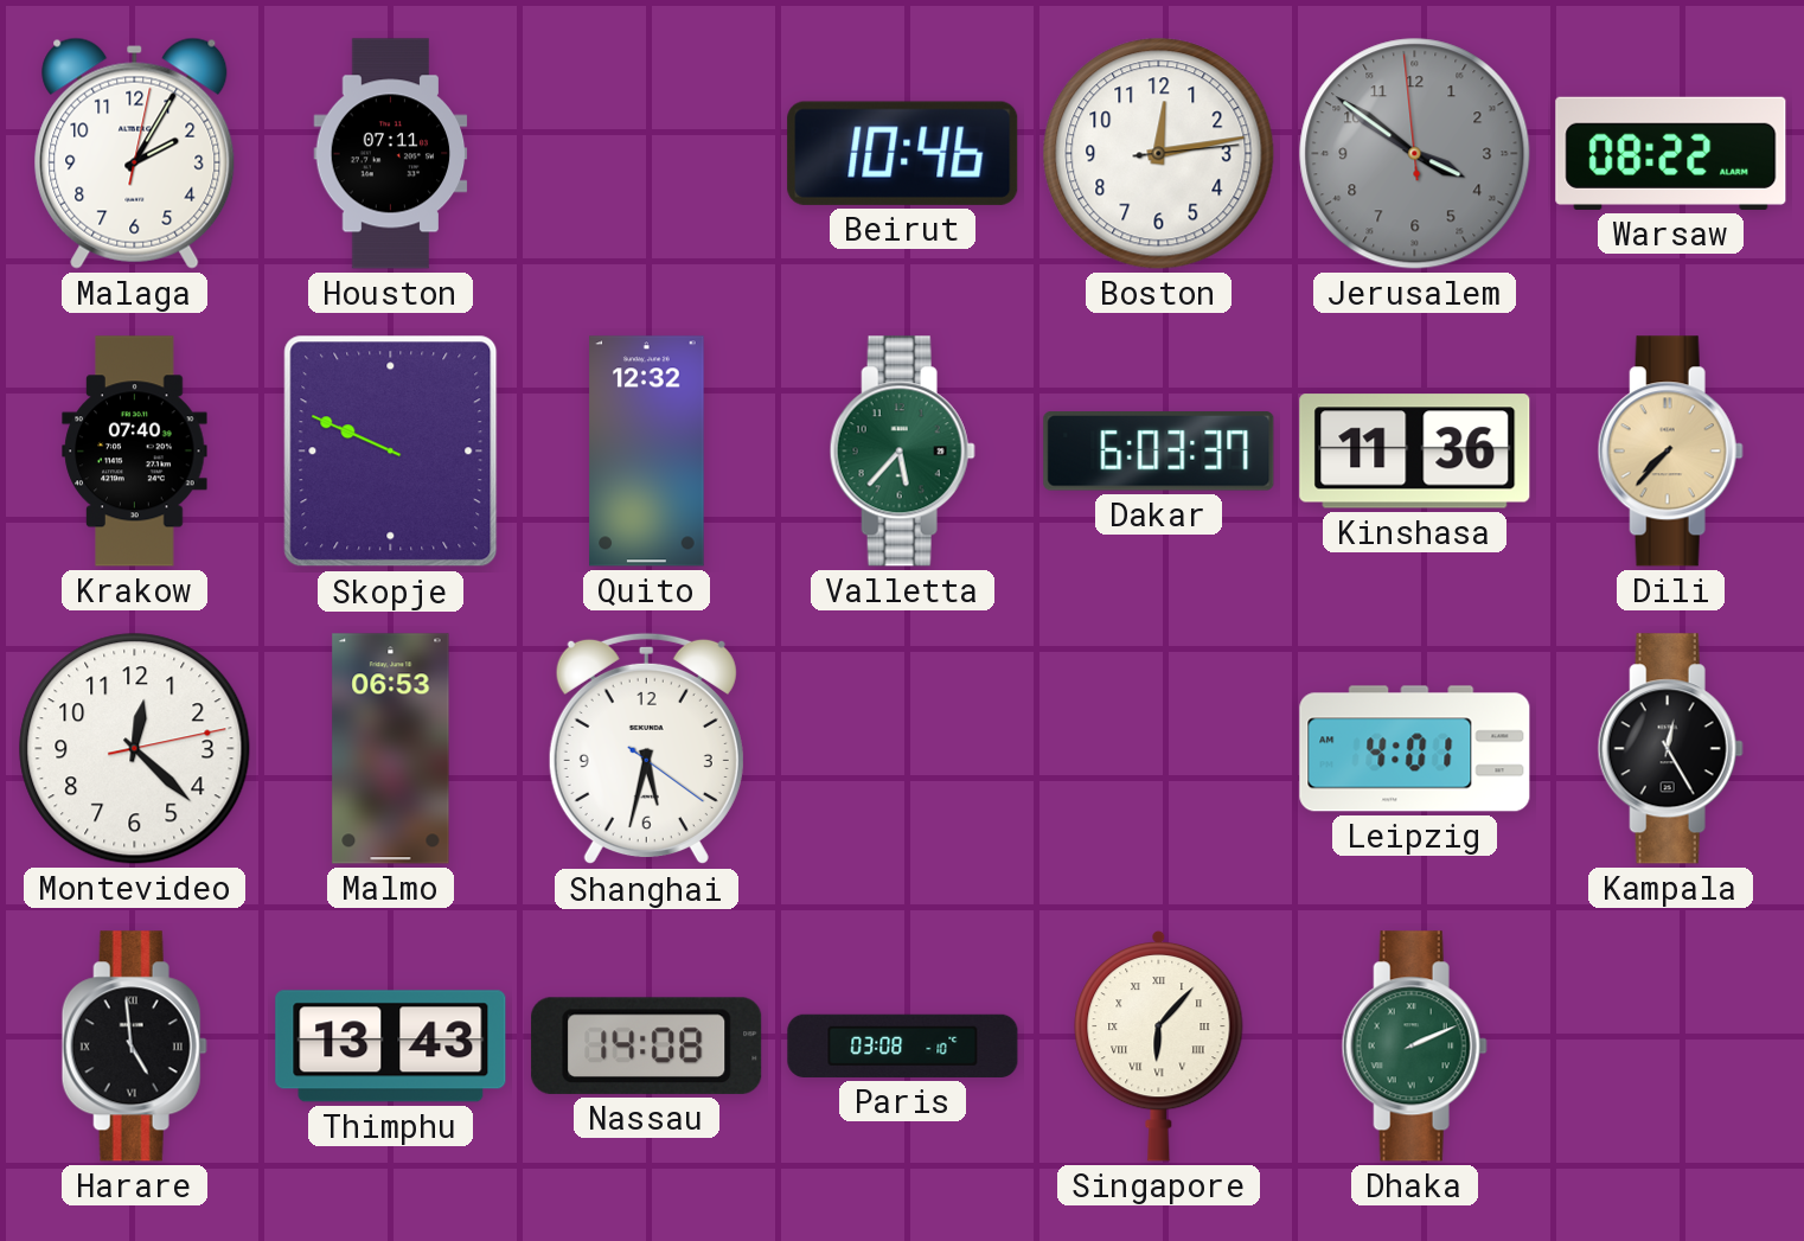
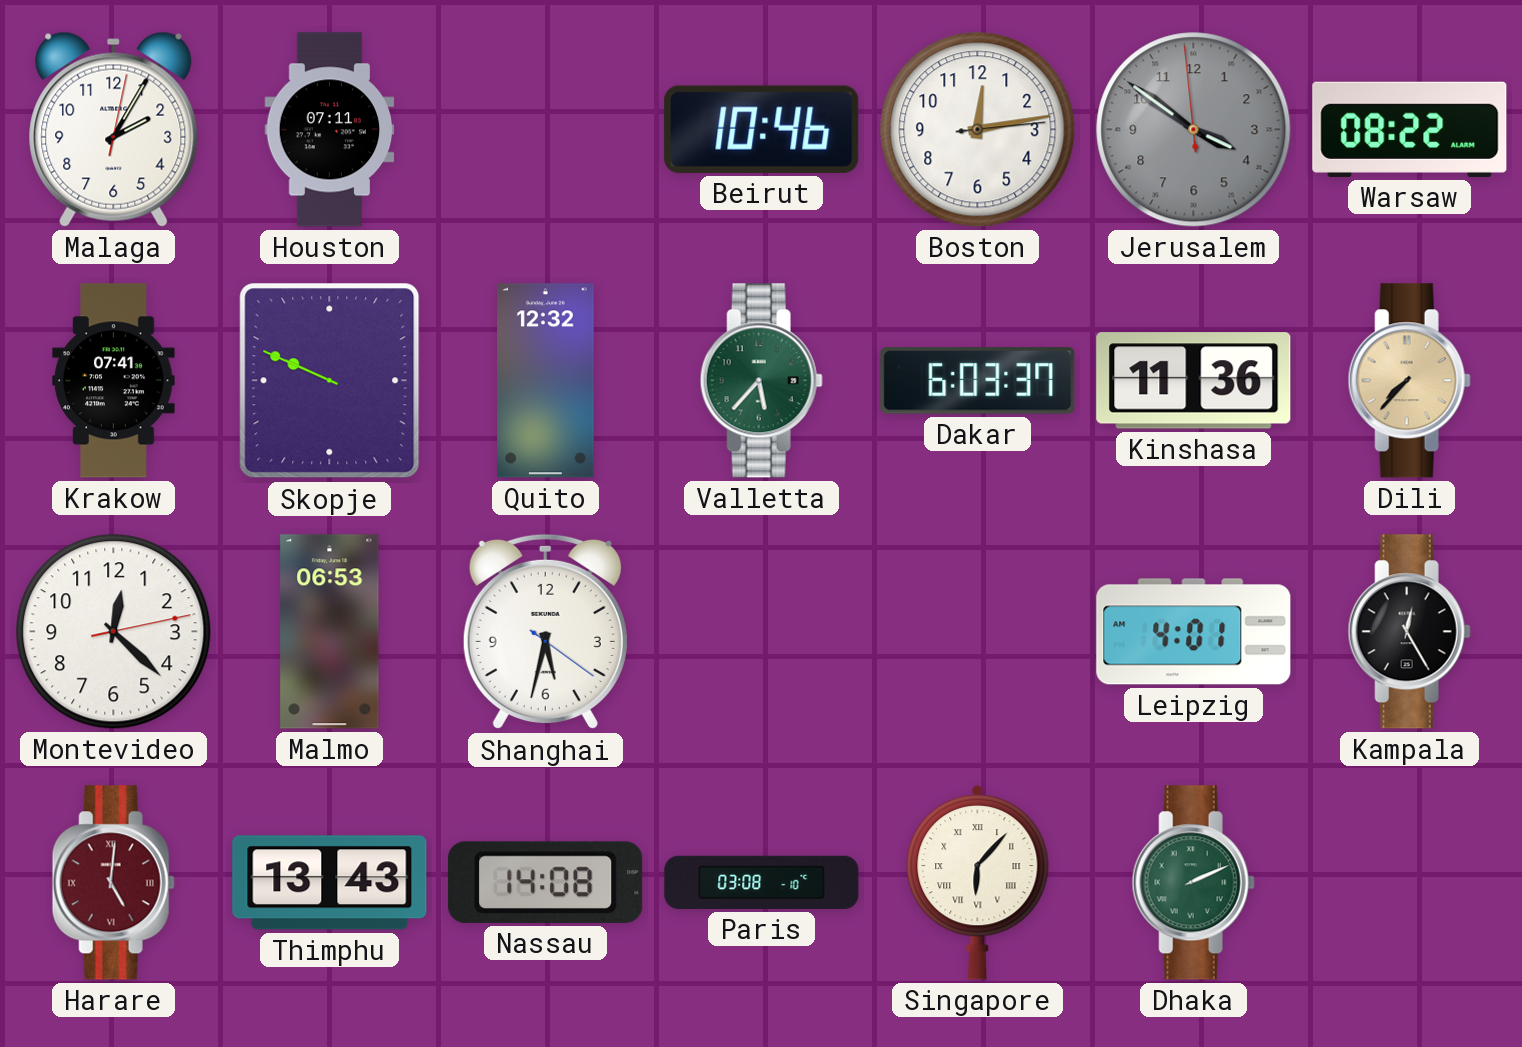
Krakow: 07:40 -> 07:41 (114, 381)
Harare: 4:59 -> 5:01 (113, 883)
Harare dial: black -> burgundy (113, 883)
